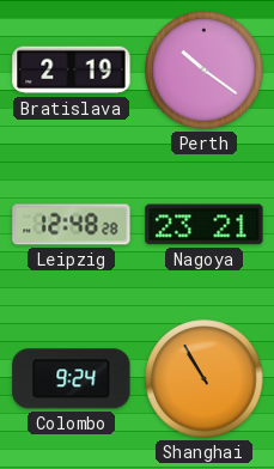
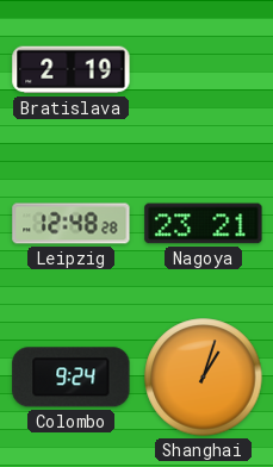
Perth: 10:21 -> none (205, 71)
Shanghai: 10:55 -> 1:03 (204, 378)
